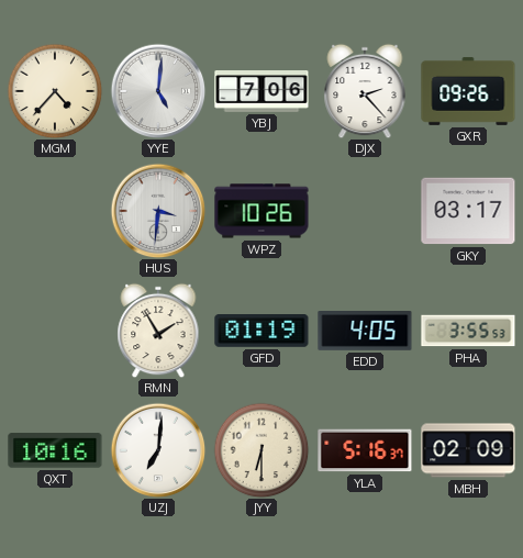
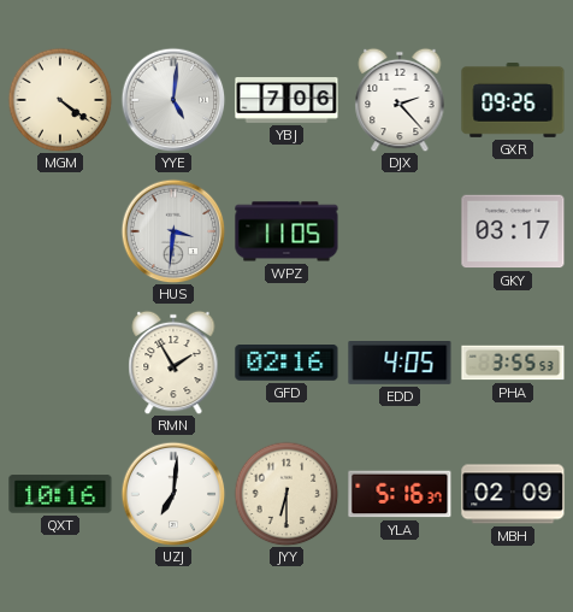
MGM: 4:37 -> 4:21 (60, 100)
WPZ: 10:26 -> 11:05 (286, 231)
GFD: 01:19 -> 02:16 (286, 364)
